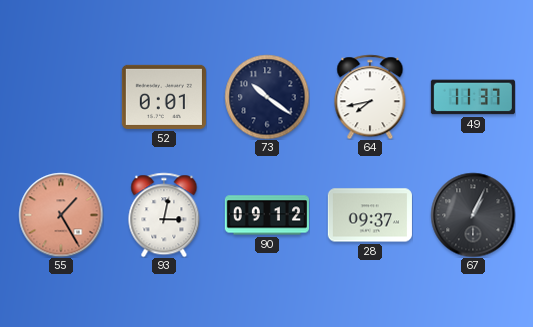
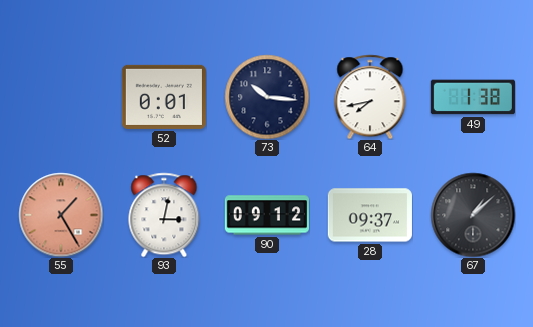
73: 10:21 -> 10:16 (267, 97)
49: 11:37 -> 1:38 (473, 97)
67: 1:04 -> 1:08 (473, 215)
